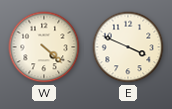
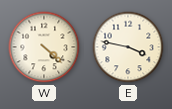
E: 3:49 -> 3:47 (128, 47)
